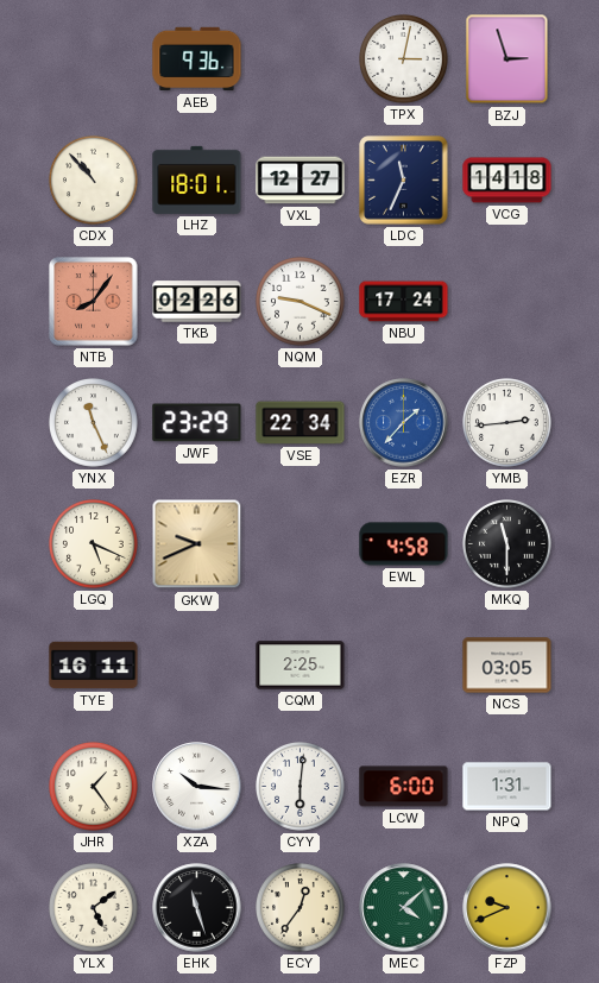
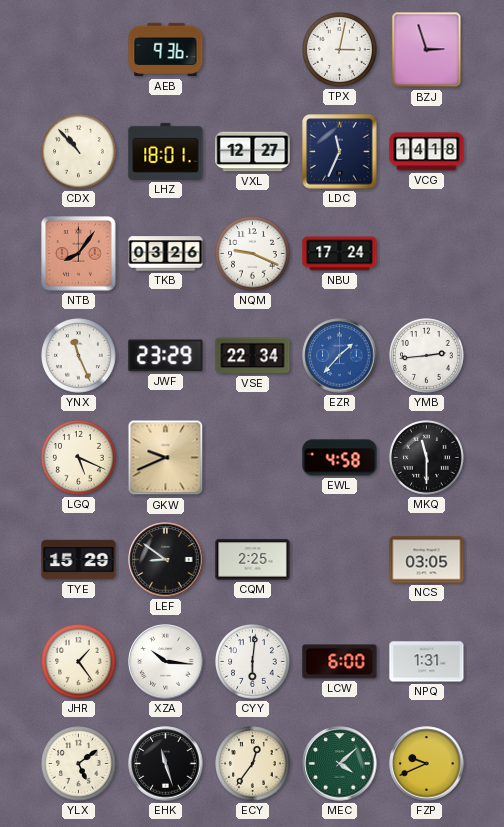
TKB: 02:26 -> 03:26 (166, 254)
TYE: 16:11 -> 15:29 (79, 560)
LEF: none -> 8:51 (166, 560)
